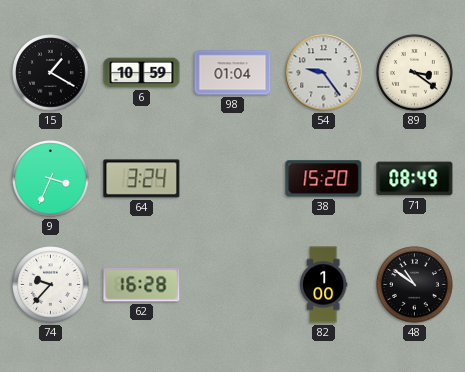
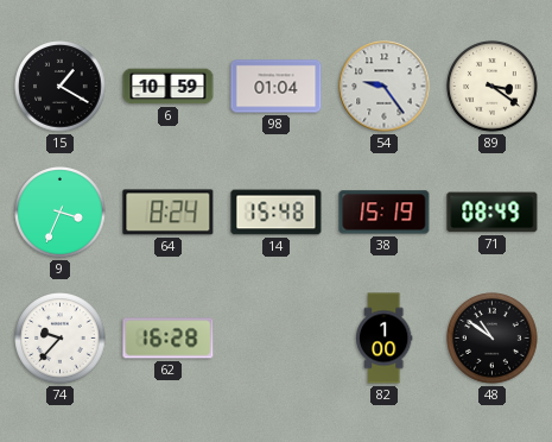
64: 3:24 -> 8:24 (169, 213)
14: none -> 15:48 (277, 213)
38: 15:20 -> 15:19 (385, 213)
